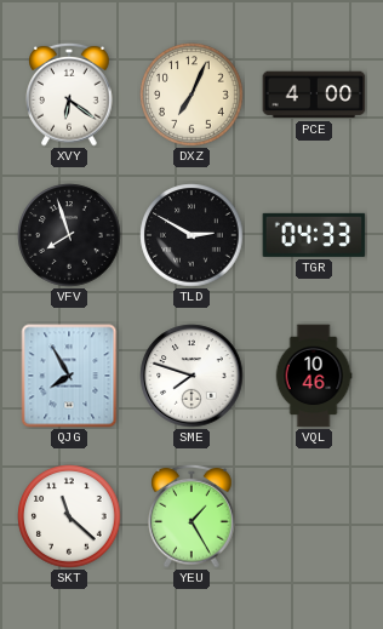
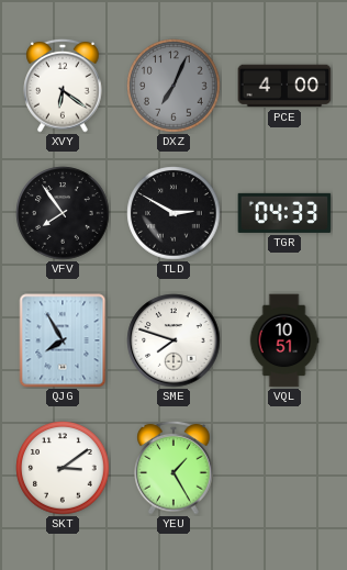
DXZ dial: cream -> grey (173, 86)
VFV: 7:57 -> 7:54 (63, 213)
VQL: 10:46 -> 10:51 (284, 340)
SKT: 11:22 -> 3:09 (63, 468)
